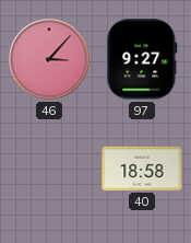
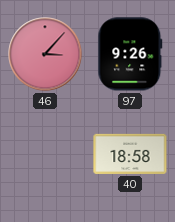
97: 9:27 -> 9:26 (130, 54)
